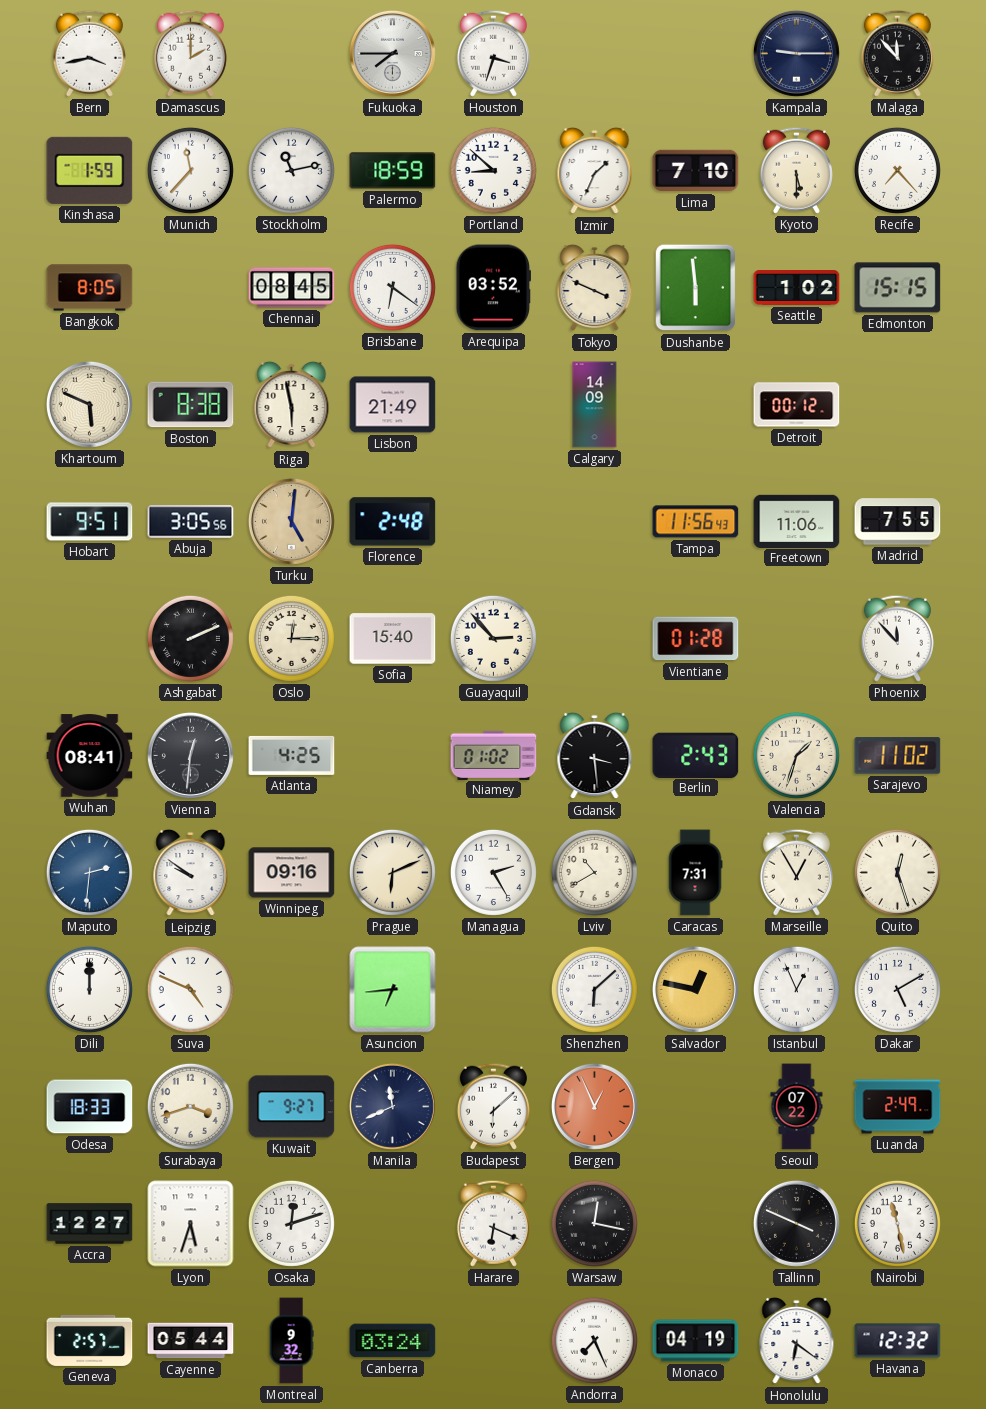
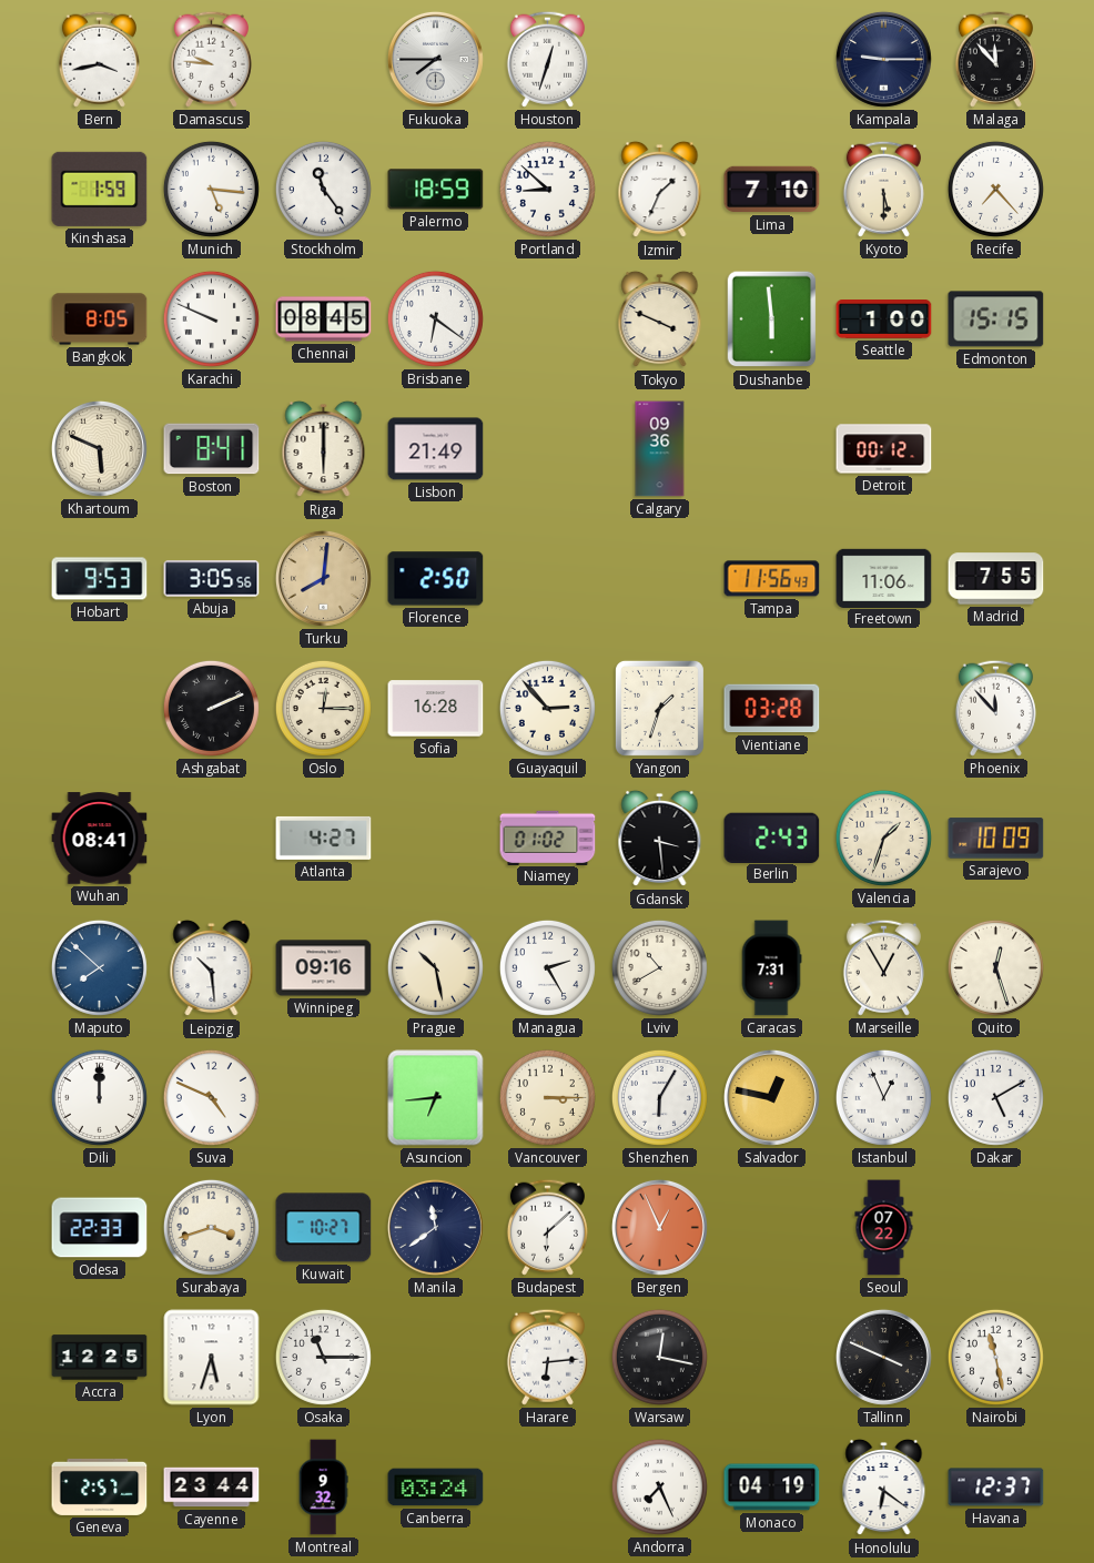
Damascus: 2:00 -> 9:46 (211, 59)
Houston: 3:33 -> 12:33 (547, 59)
Munich: 11:37 -> 5:16 (211, 189)
Stockholm: 11:13 -> 11:24 (323, 189)
Karachi: none -> 9:49 (211, 318)
Arequipa: 03:52 -> none (494, 288)
Seattle: 1:02 -> 1:00 (884, 319)
Boston: 8:38 -> 8:41 (212, 449)
Riga: 5:58 -> 6:00 (324, 449)
Calgary: 14:09 -> 09:36 (660, 449)
Hobart: 9:51 -> 9:53 (100, 579)
Turku: 5:01 -> 8:01 (323, 578)
Florence: 2:48 -> 2:50 (436, 579)
Sofia: 15:40 -> 16:28 (436, 709)
Yangon: none -> 1:33 (659, 708)
Vientiane: 01:28 -> 03:28 (772, 709)
Vienna: 12:31 -> none (190, 755)
Atlanta: 4:25 -> 4:27 (324, 838)
Sarajevo: 11:02 -> 10:09 (996, 839)
Maputo: 2:31 -> 7:52 (99, 967)
Leipzig: 9:51 -> 10:29 (212, 968)
Prague: 6:11 -> 10:28 (435, 967)
Vancouver: none -> 3:15 (547, 1097)
Shenzhen: 6:08 -> 6:05 (659, 1097)
Odesa: 18:33 -> 22:33 (100, 1228)
Kuwait: 9:27 -> 10:27 (324, 1228)
Manila: 11:41 -> 11:39 (435, 1227)
Luanda: 2:49 -> none (898, 1107)
Accra: 12:27 -> 12:25 (100, 1358)
Osaka: 12:12 -> 11:15 (323, 1357)
Harare: 6:19 -> 6:14 (547, 1357)
Cayenne: 05:44 -> 23:44 (212, 1488)
Havana: 12:32 -> 12:37 (996, 1488)
